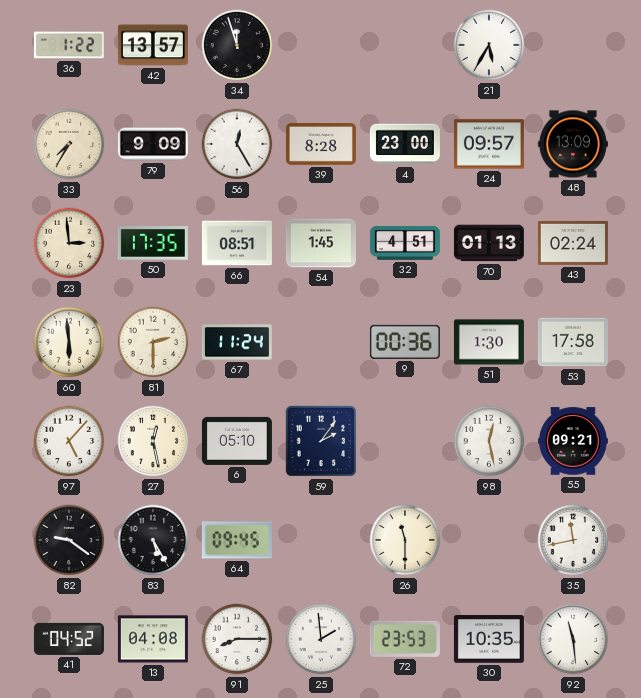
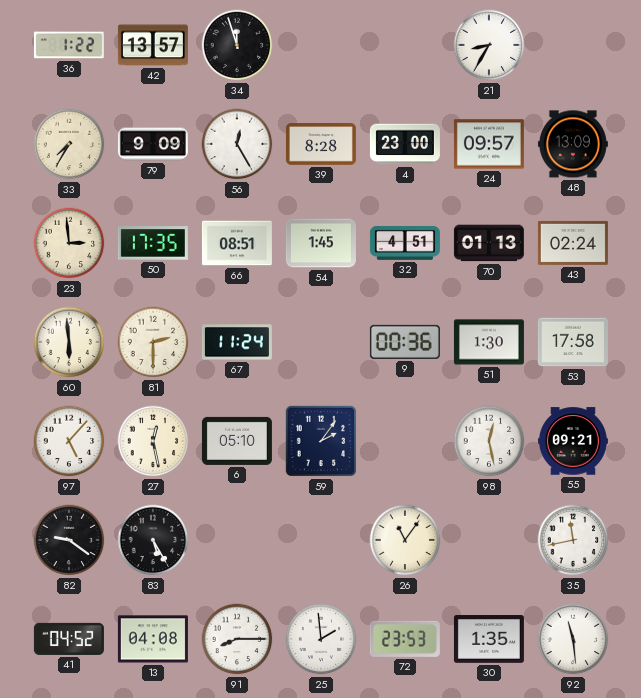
21: 5:35 -> 8:35 (489, 45)
64: 09:45 -> none (237, 540)
26: 11:30 -> 11:06 (405, 540)
30: 10:35 -> 1:35 (489, 639)
